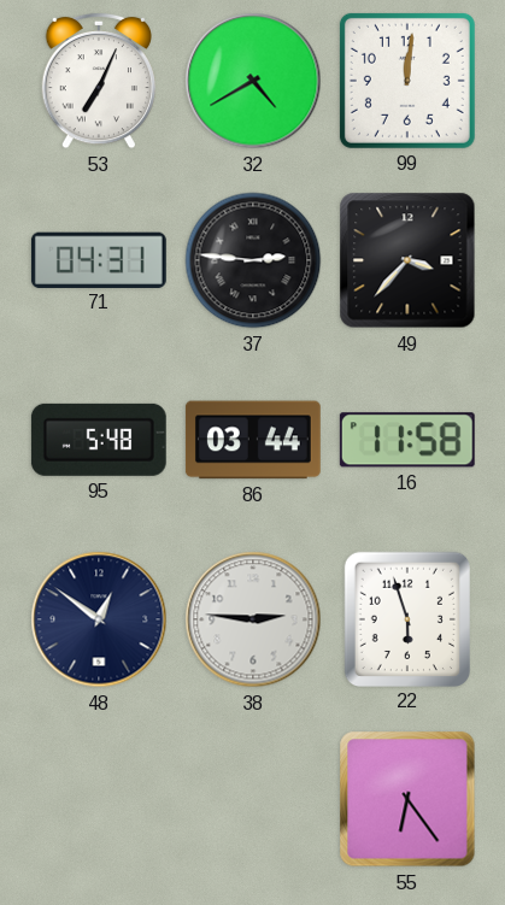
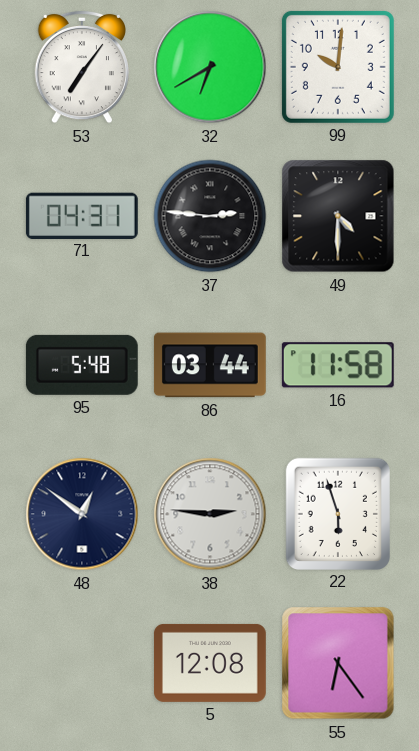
53: 7:04 -> 7:06 (81, 67)
32: 4:40 -> 6:40 (210, 67)
99: 12:01 -> 10:01 (338, 67)
49: 3:37 -> 4:30 (338, 216)
5: none -> 12:08 (210, 663)
